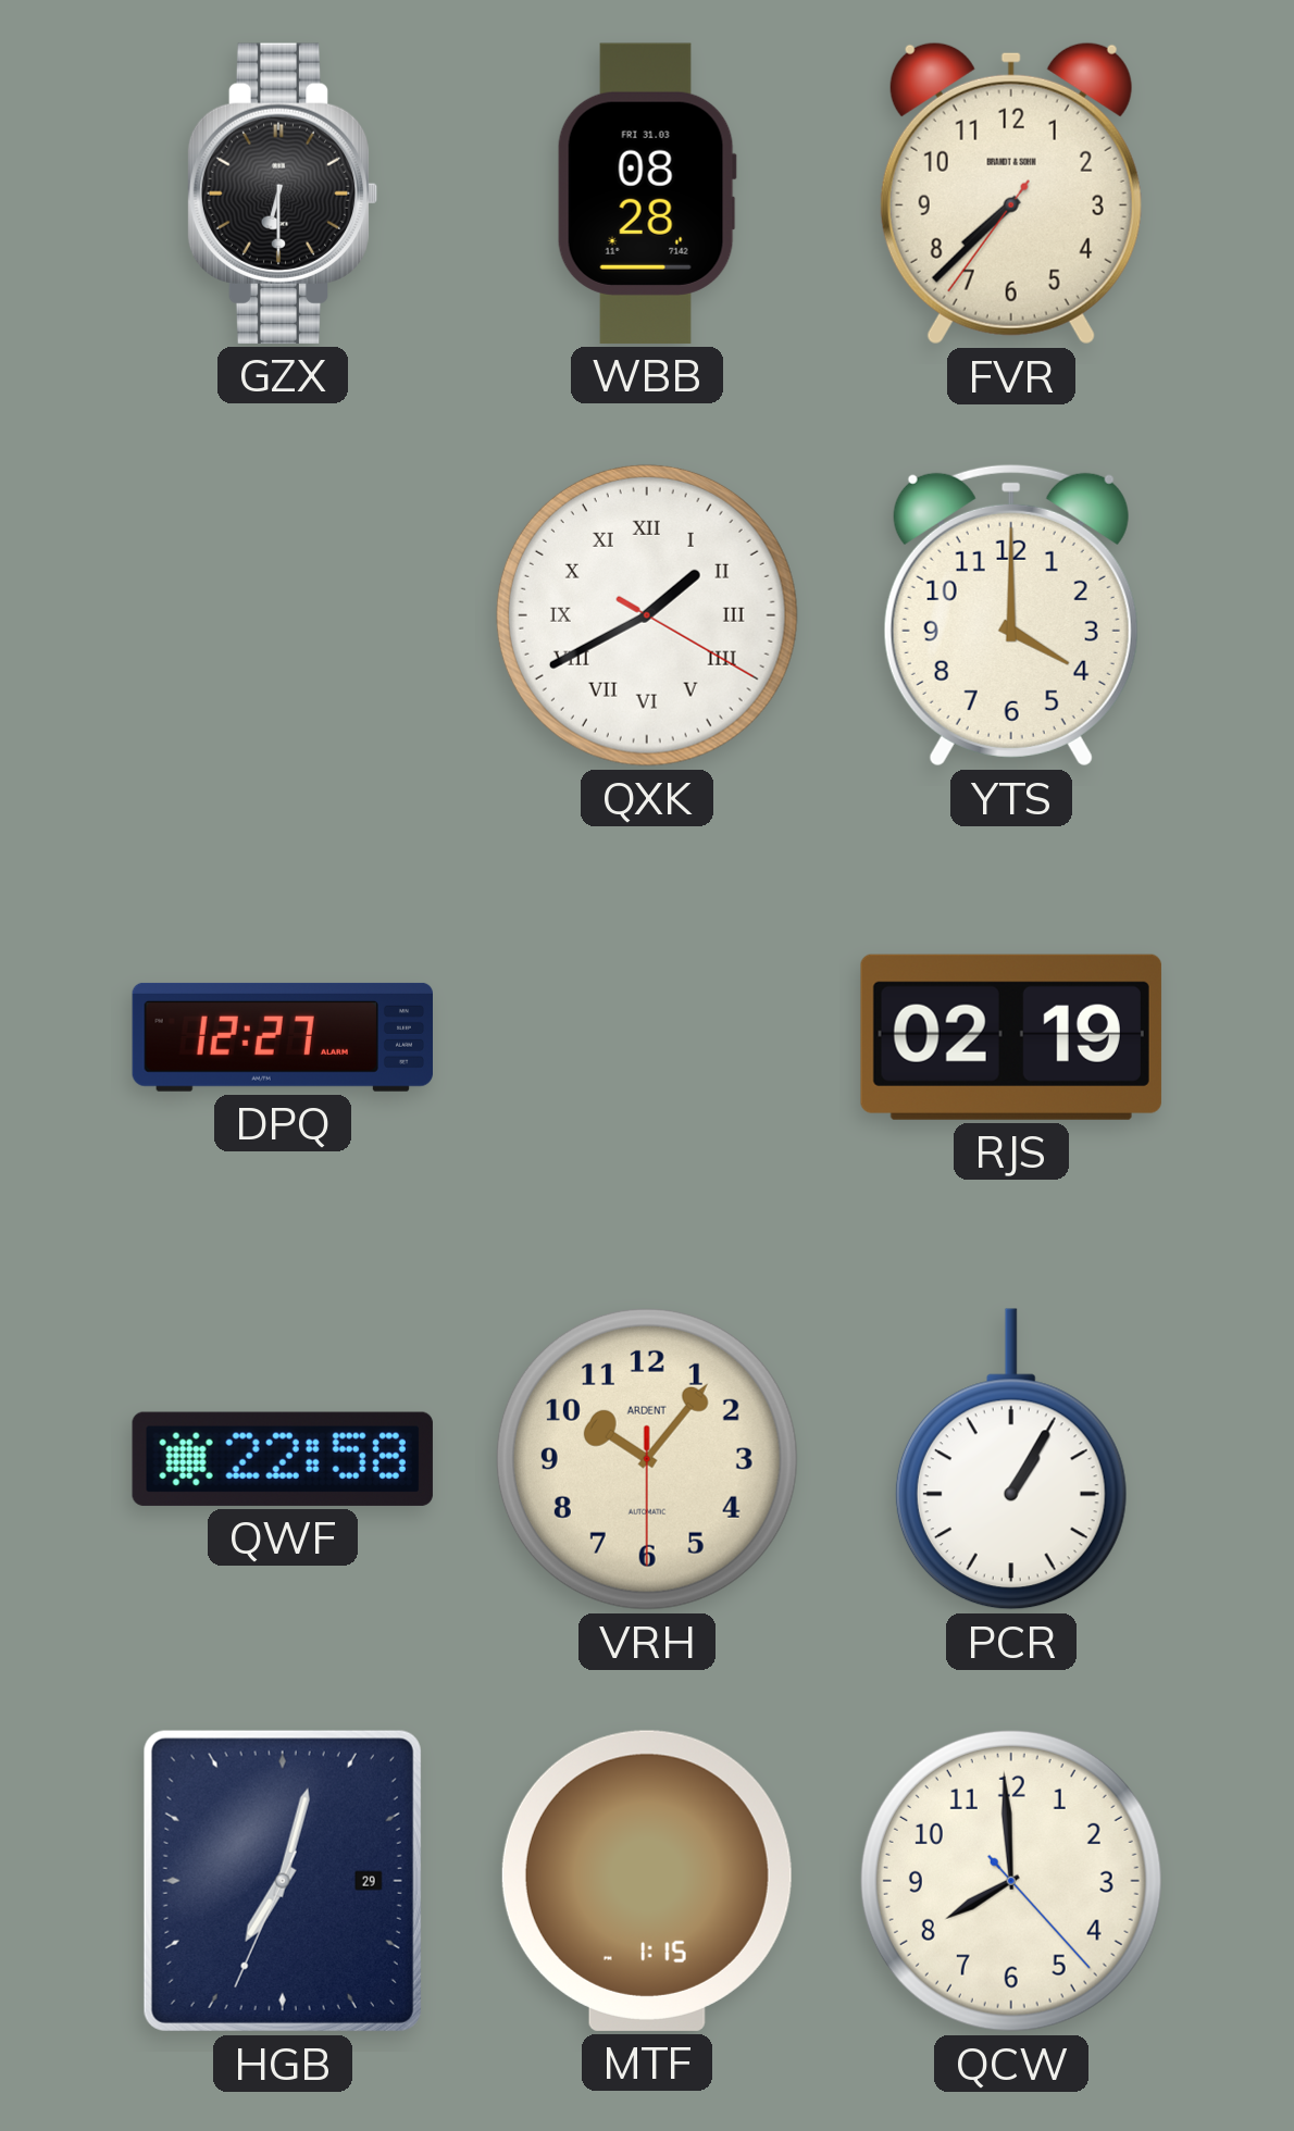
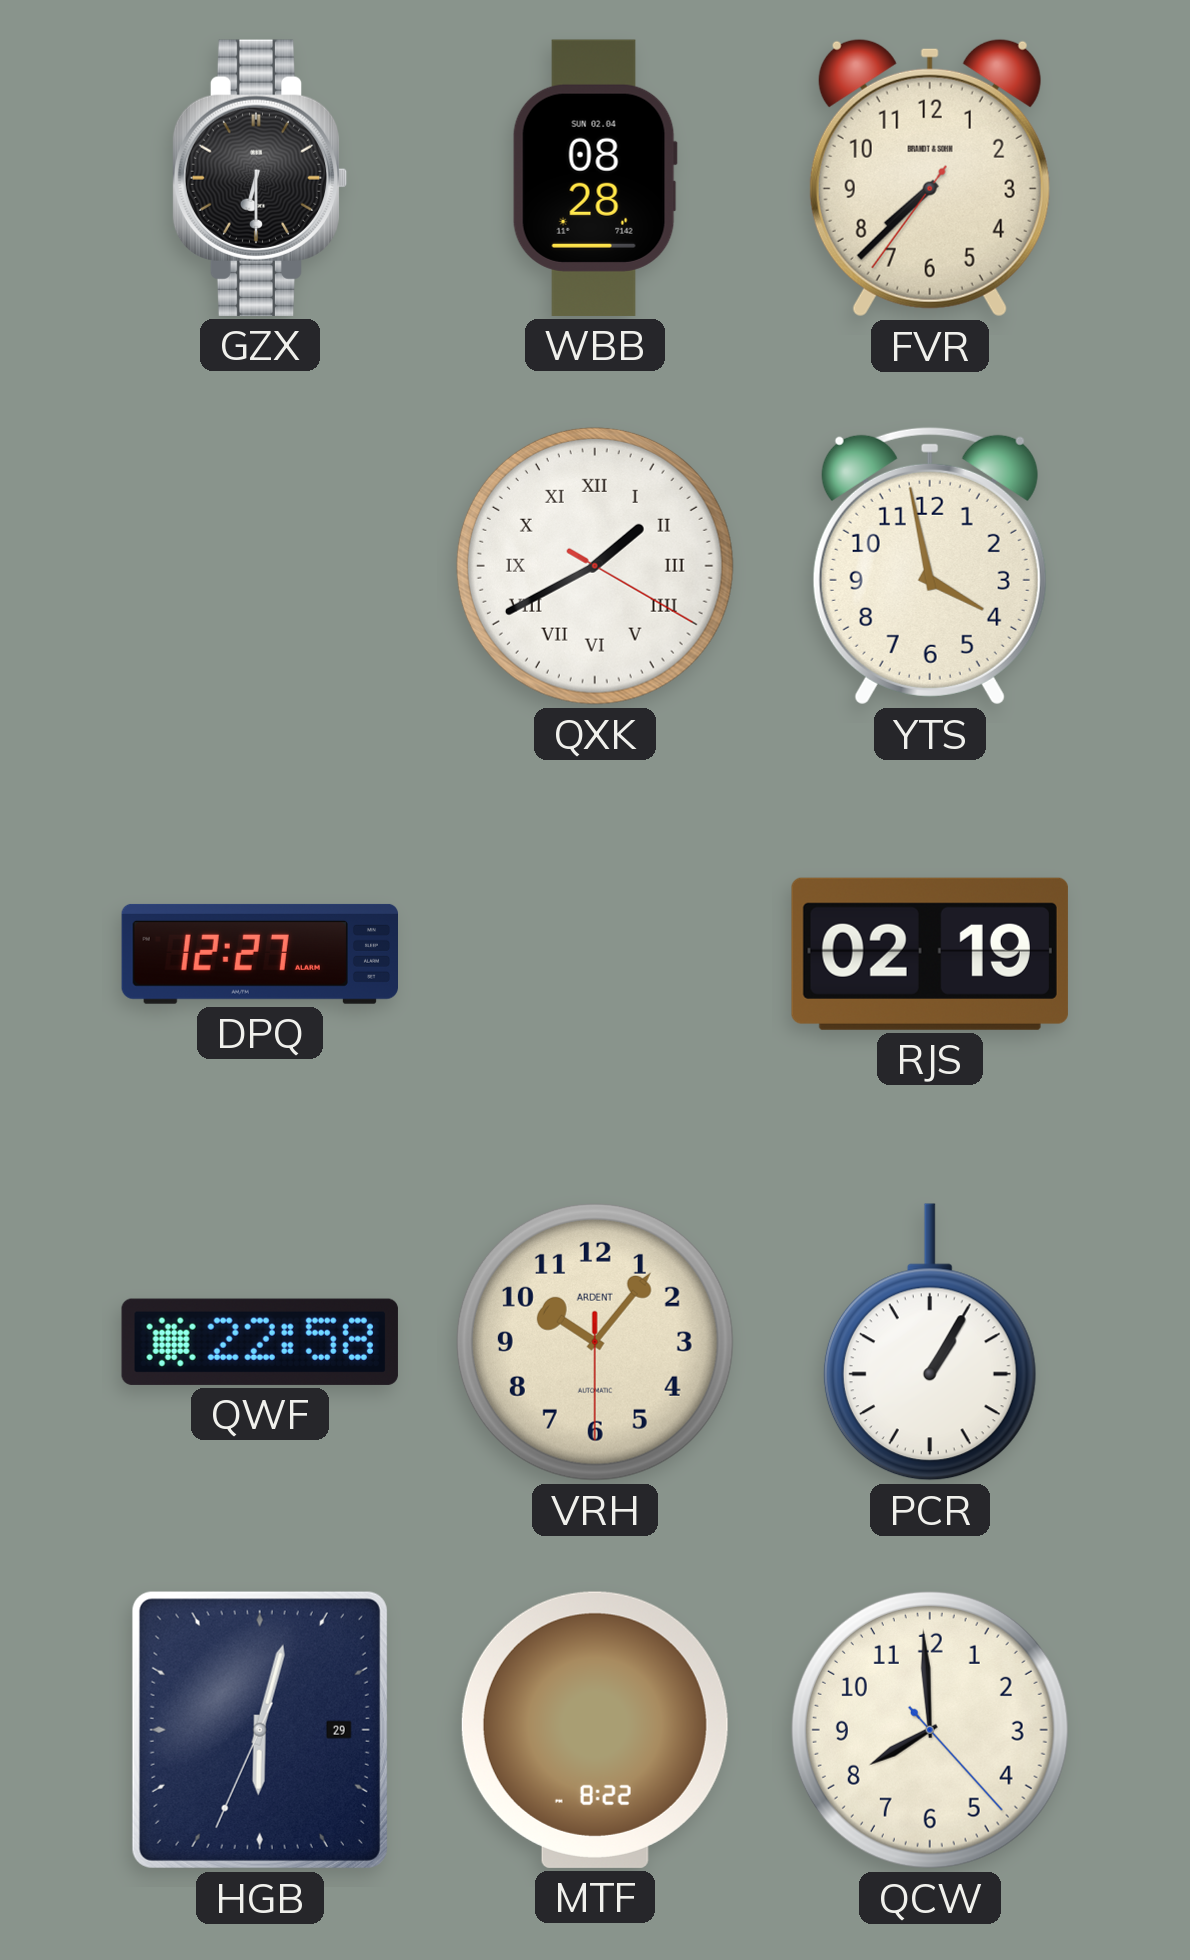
WBB date: FRI 31.03 -> SUN 02.04 (595, 178)
YTS: 4:00 -> 3:58 (930, 566)
HGB: 7:02 -> 6:02 (260, 1730)
MTF: 1:15 -> 8:22 (595, 1730)
